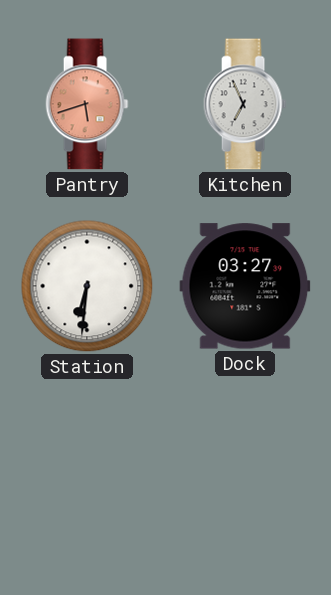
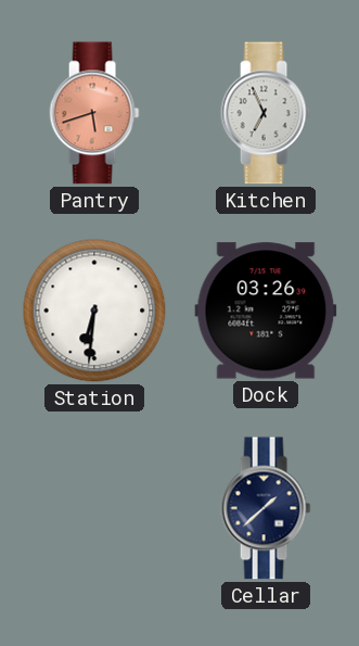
Dock: 03:27 -> 03:26 (266, 311)
Cellar: none -> 1:38 (266, 508)
